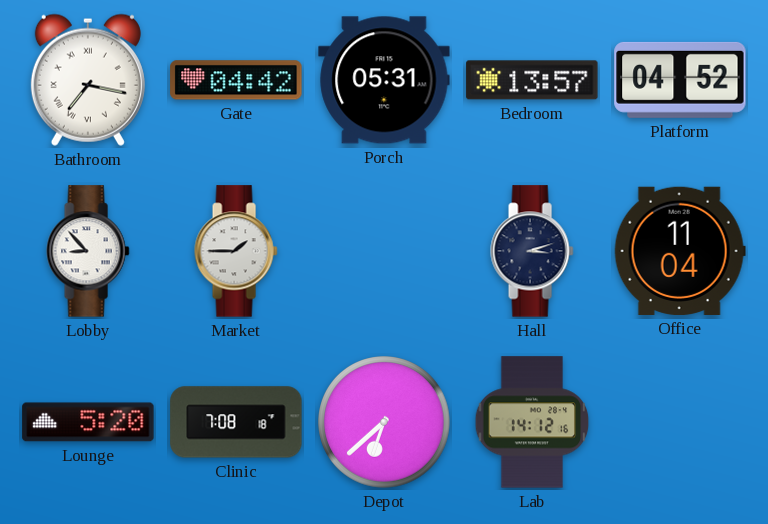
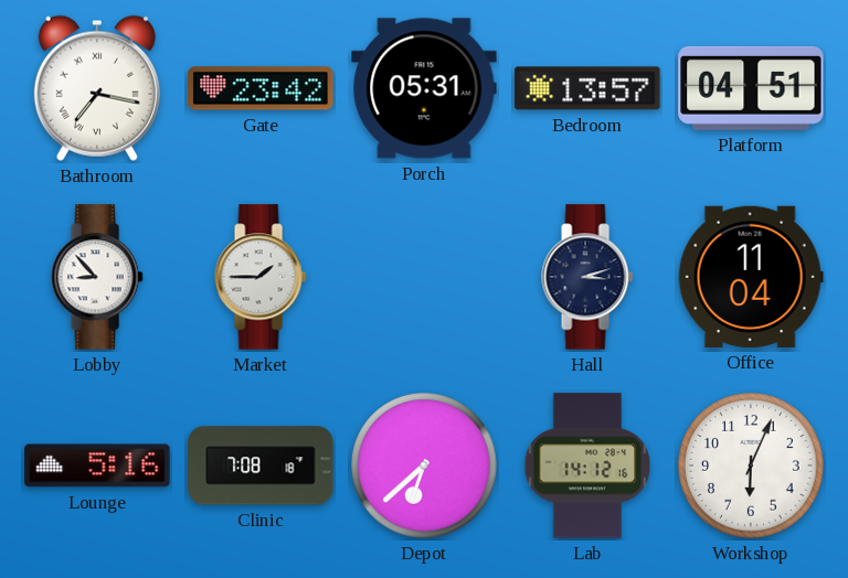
Gate: 04:42 -> 23:42 (261, 88)
Platform: 04:52 -> 04:51 (751, 88)
Lounge: 5:20 -> 5:16 (97, 465)
Workshop: none -> 6:04 (751, 465)
